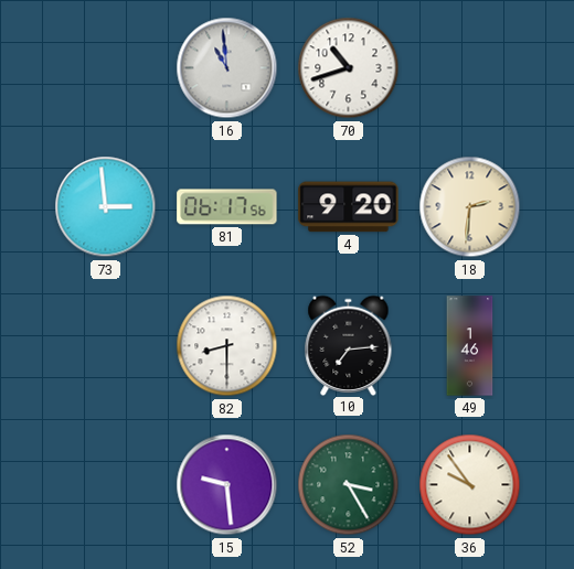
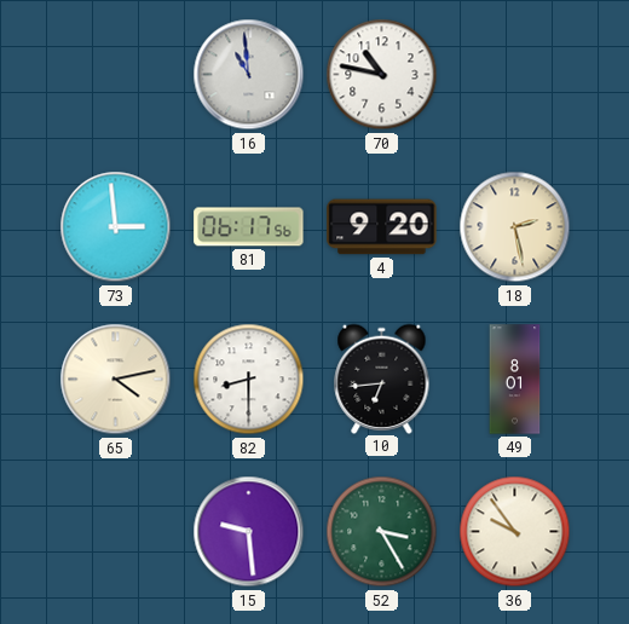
70: 10:42 -> 10:47 (382, 75)
18: 2:31 -> 2:28 (515, 227)
65: none -> 4:13 (116, 380)
10: 7:14 -> 6:44 (382, 379)
49: 1:46 -> 8:01 (515, 380)
